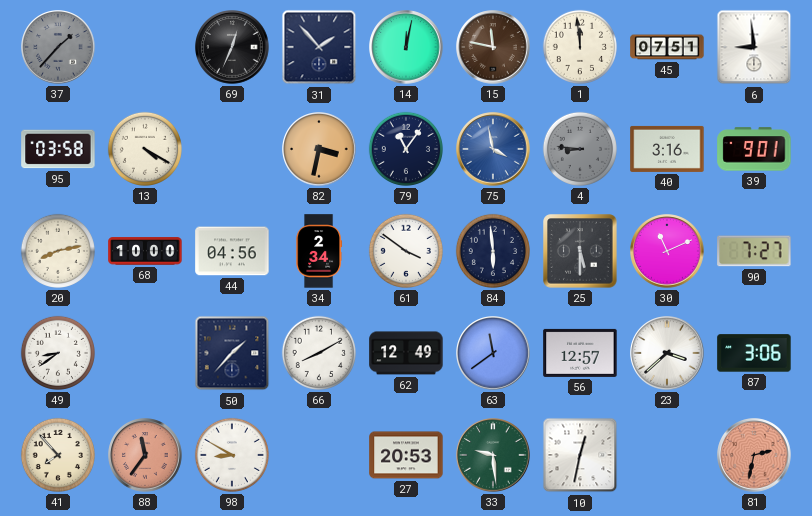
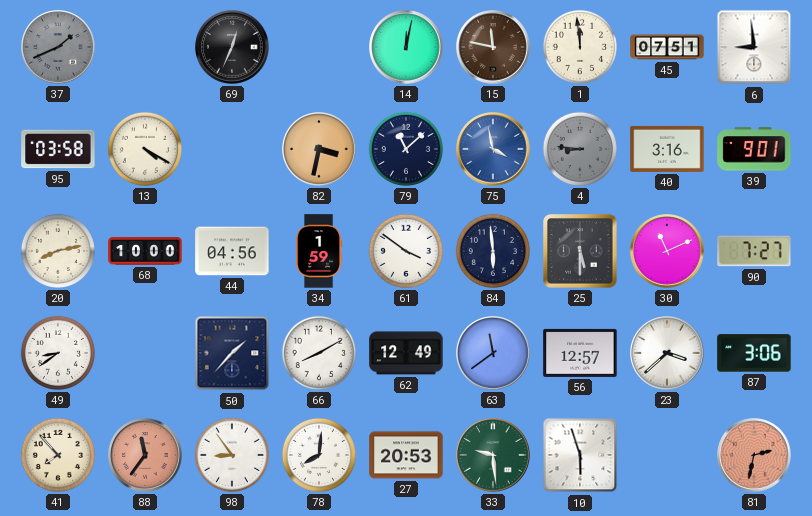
37: 1:37 -> 1:41 (58, 47)
31: 1:53 -> none (319, 47)
79: 11:06 -> 11:08 (406, 149)
34: 2:34 -> 1:59 (319, 251)
98: 8:50 -> 8:54 (232, 455)
78: none -> 8:01 (319, 455)
10: 12:32 -> 5:57 (580, 455)
